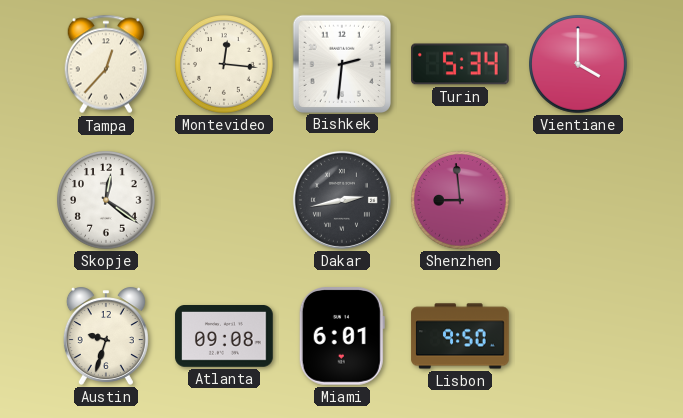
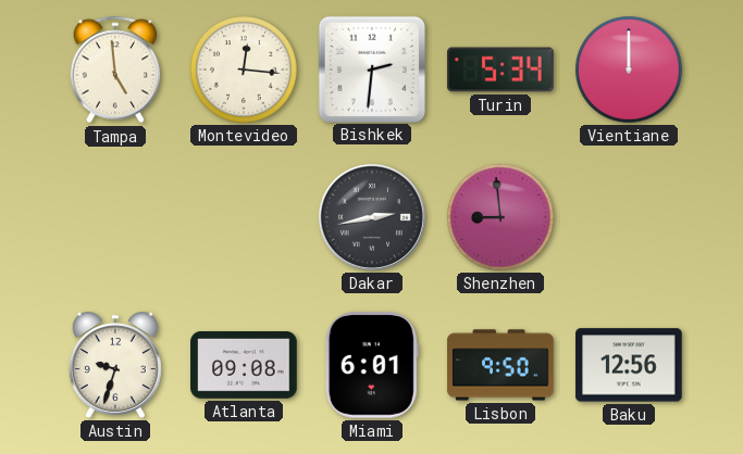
Tampa: 12:37 -> 4:59 (115, 70)
Vientiane: 4:00 -> 12:00 (630, 71)
Skopje: 12:21 -> none (107, 201)
Baku: none -> 12:56 (629, 365)
